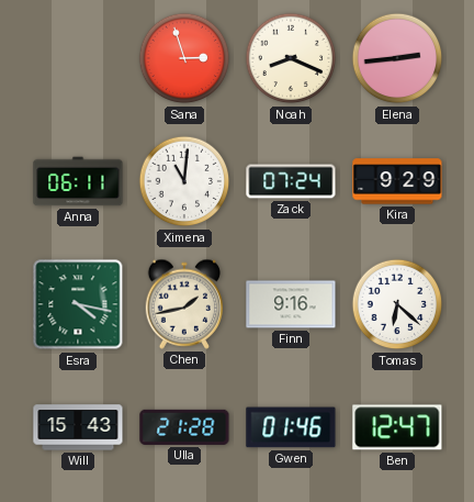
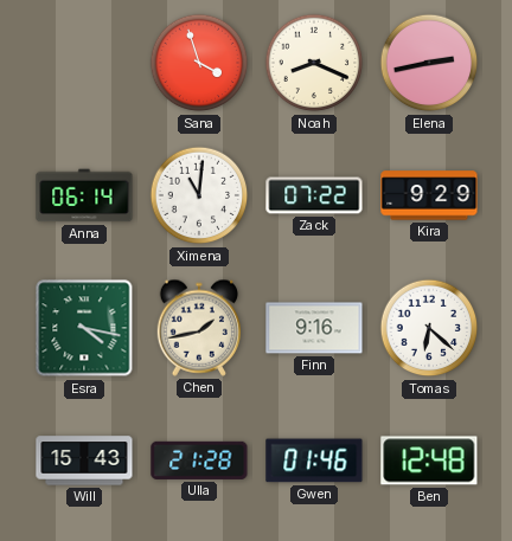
Sana: 2:57 -> 3:57 (199, 63)
Elena: 2:44 -> 2:43 (429, 63)
Anna: 06:11 -> 06:14 (84, 195)
Zack: 07:24 -> 07:22 (314, 195)
Ben: 12:47 -> 12:48 (429, 461)
